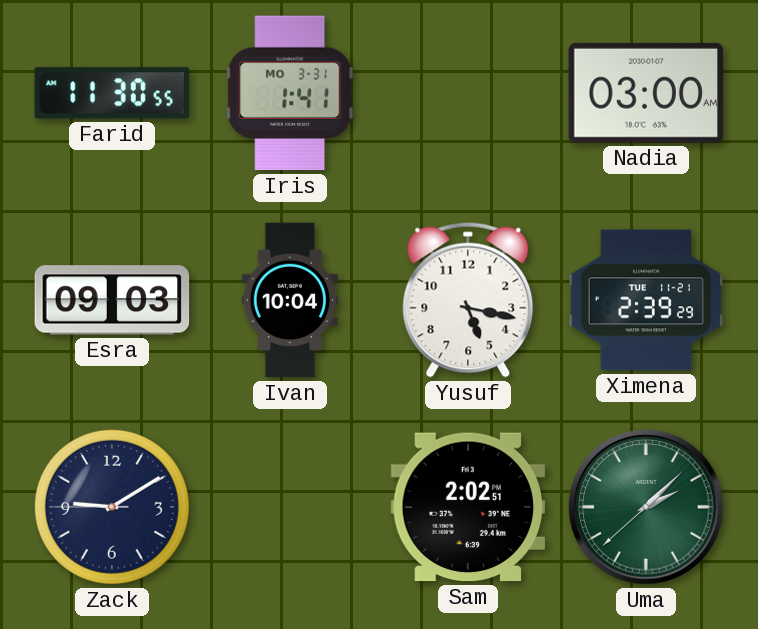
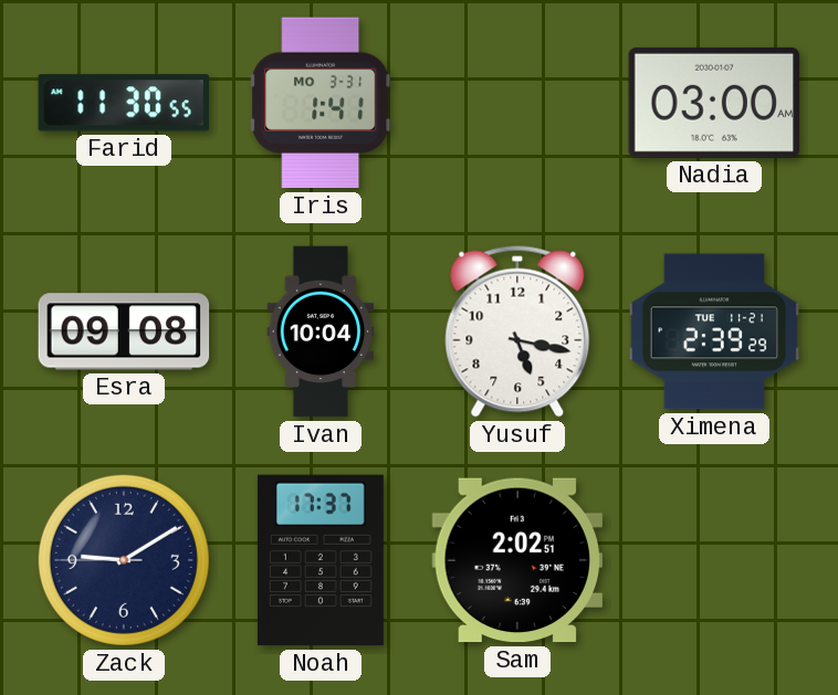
Esra: 09:03 -> 09:08 (124, 331)
Noah: none -> 17:37 (321, 560)
Uma: 2:07 -> none (646, 507)
